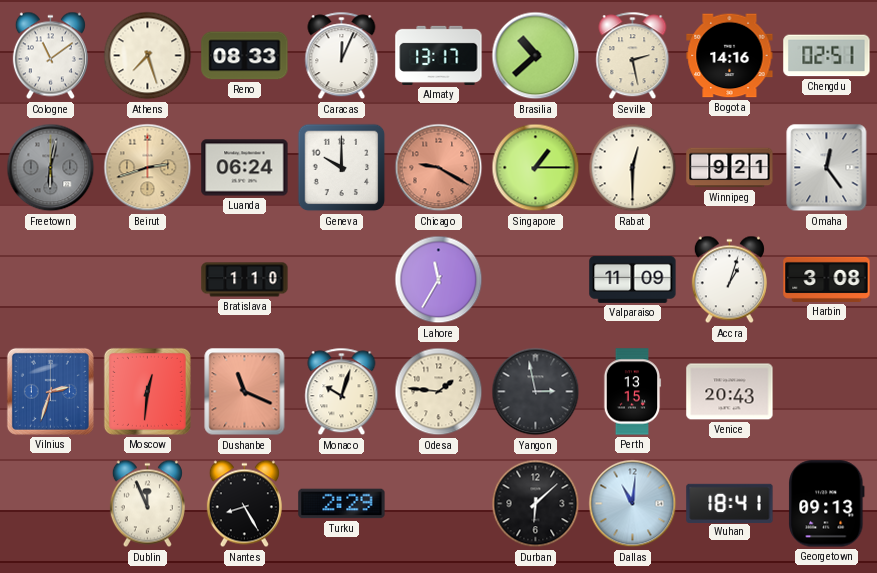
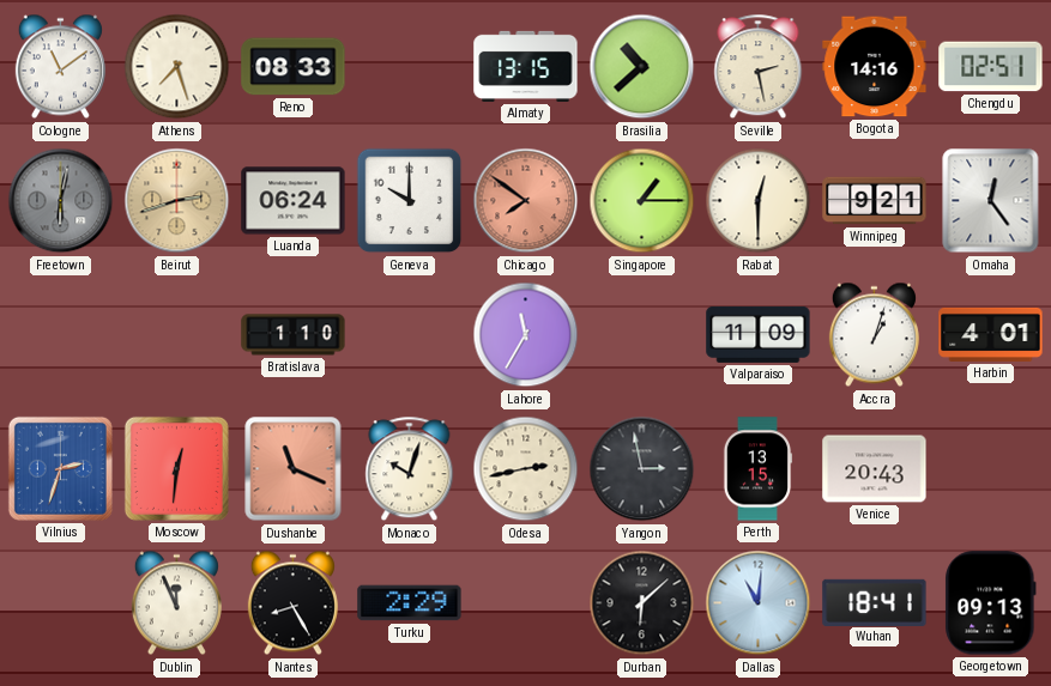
Caracas: 12:04 -> none (342, 56)
Almaty: 13:17 -> 13:15 (526, 66)
Chicago: 9:20 -> 7:51 (526, 201)
Harbin: 3:08 -> 4:01 (991, 334)
Odesa: 1:46 -> 2:43 (526, 469)
